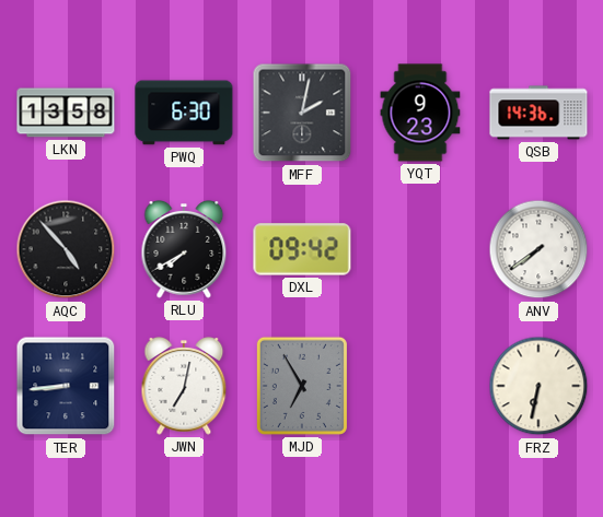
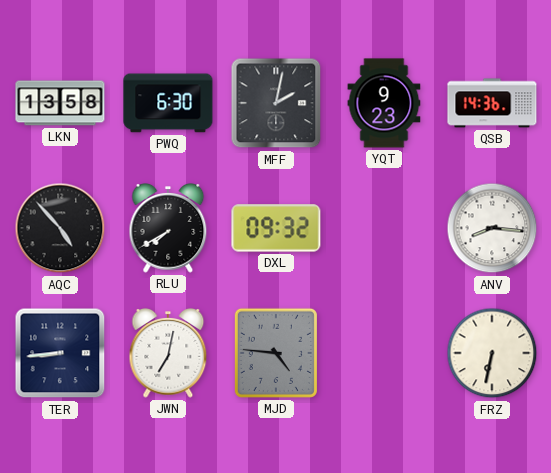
DXL: 09:42 -> 09:32 (276, 228)
ANV: 7:39 -> 8:16 (492, 228)
MJD: 6:55 -> 4:46 (276, 353)
